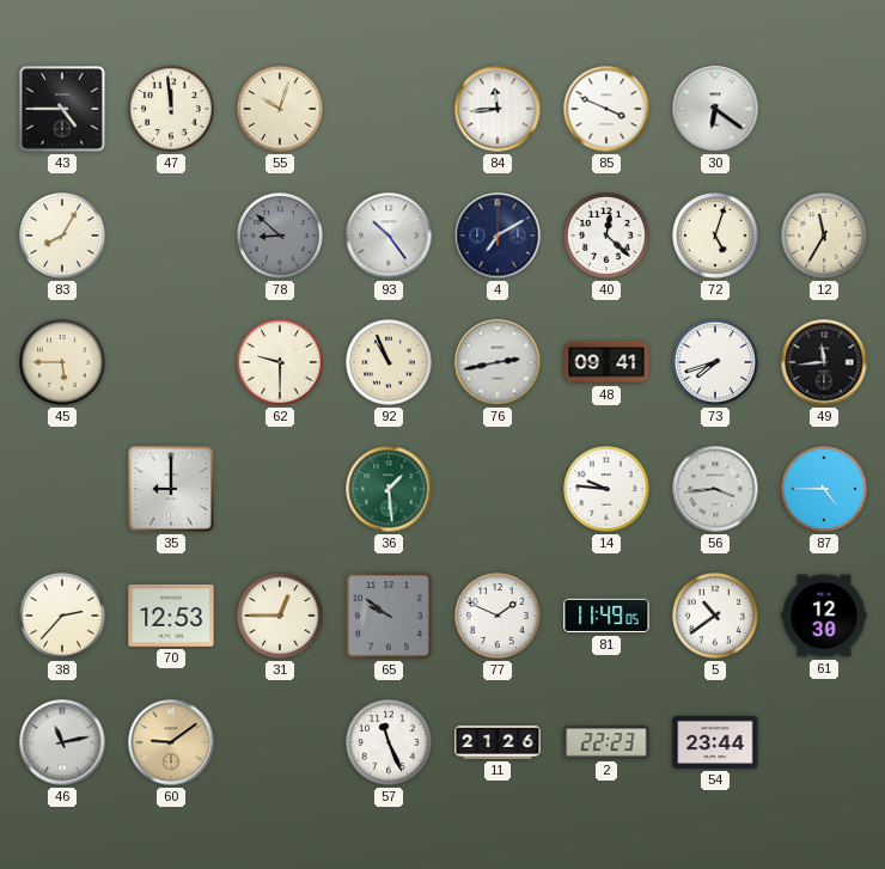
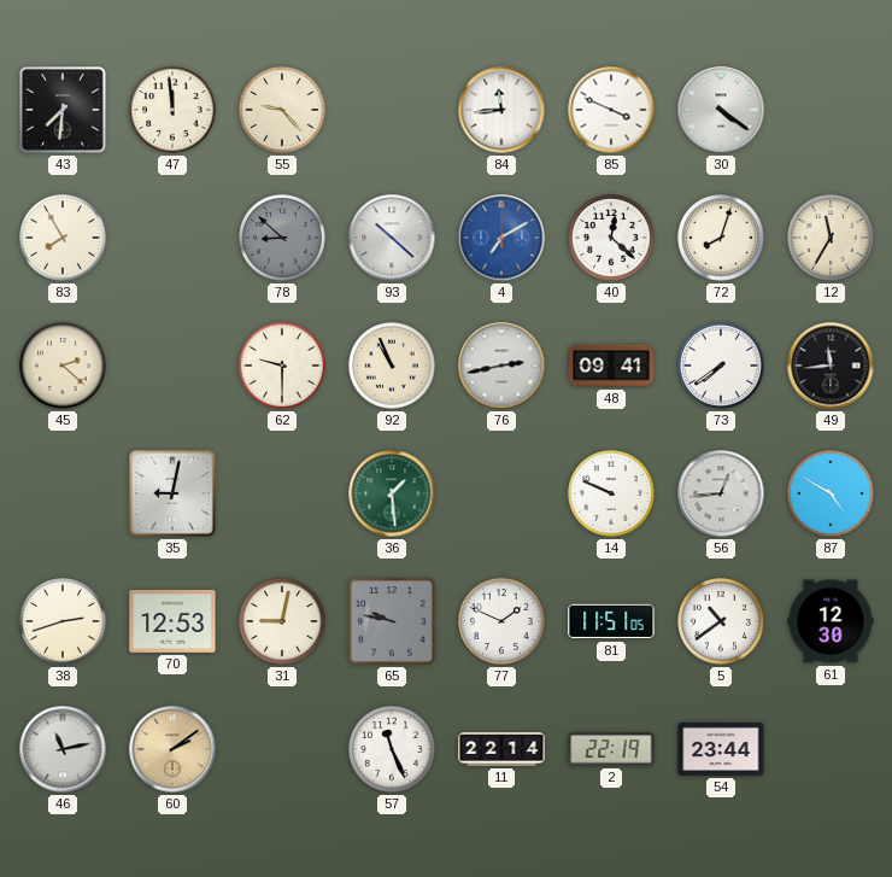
43: 4:45 -> 7:31 (63, 110)
55: 10:03 -> 9:23 (282, 110)
30: 6:21 -> 4:21 (721, 110)
83: 8:05 -> 7:55 (63, 238)
93: 10:24 -> 10:22 (392, 238)
4 dial: navy -> blue (501, 238)
72: 5:03 -> 8:03 (721, 238)
45: 5:45 -> 2:22 (63, 366)
73: 7:42 -> 7:39 (721, 366)
35: 9:00 -> 9:02 (172, 493)
14: 9:46 -> 9:49 (611, 493)
56: 3:44 -> 12:44 (721, 493)
87: 4:45 -> 4:50 (831, 493)
38: 2:37 -> 2:42 (63, 621)
31: 12:45 -> 9:02 (282, 621)
65: 9:51 -> 9:47 (392, 621)
81: 11:49 -> 11:51 (611, 621)
60: 9:09 -> 2:09 (172, 749)
11: 21:26 -> 22:14 (501, 749)
2: 22:23 -> 22:19 (611, 749)
